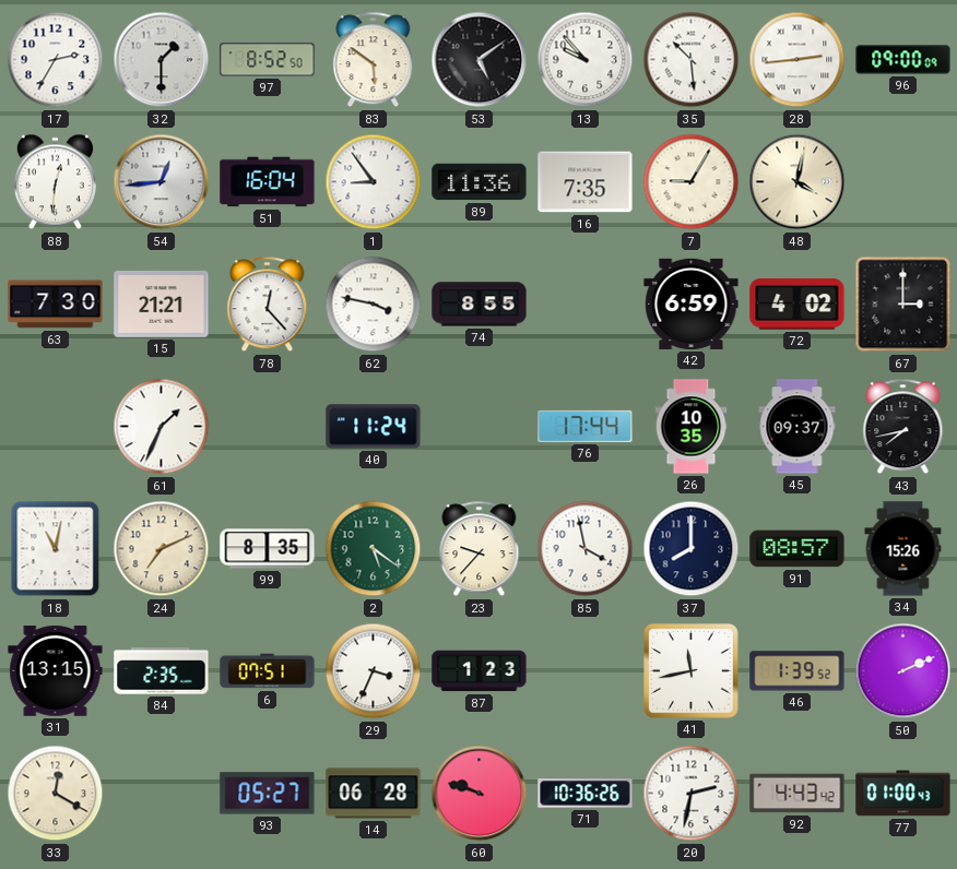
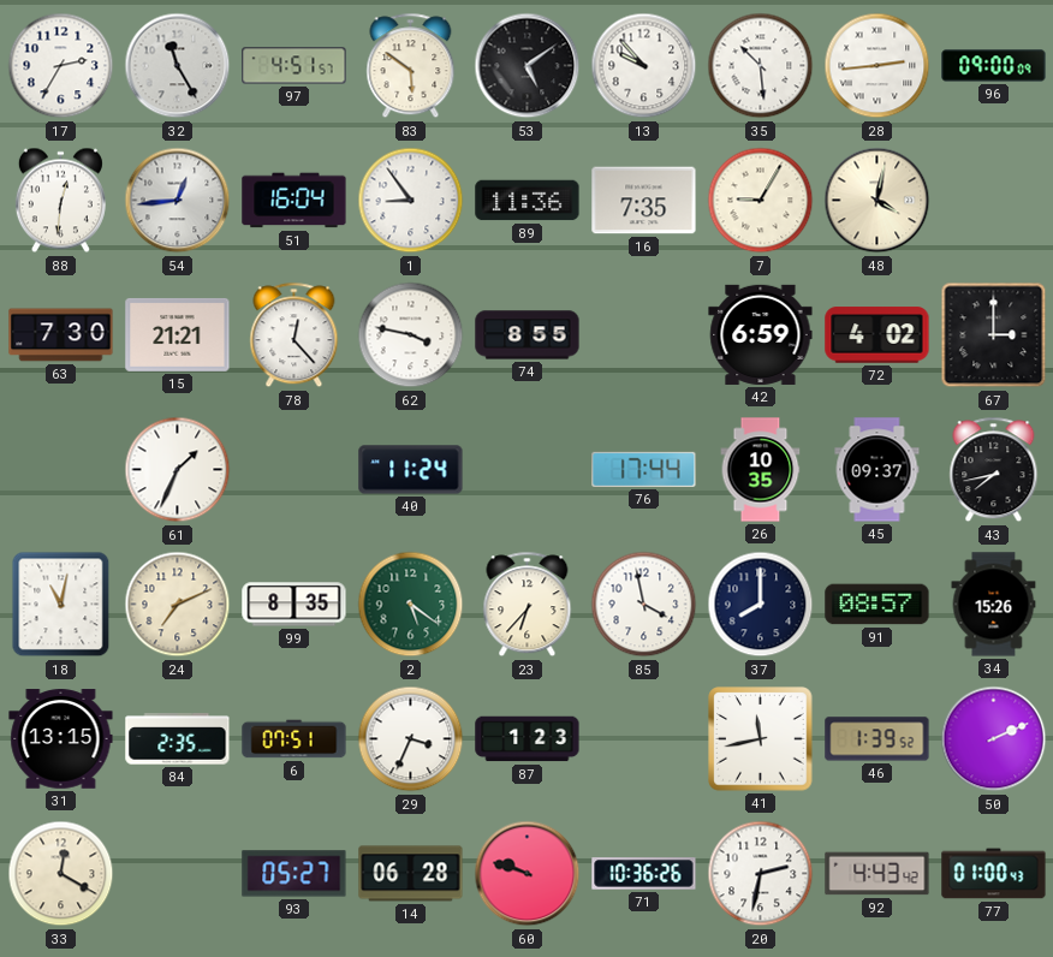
32: 1:30 -> 11:25 (178, 66)
97: 8:52 -> 4:51 (295, 66)
23: 9:37 -> 6:37 (528, 605)
